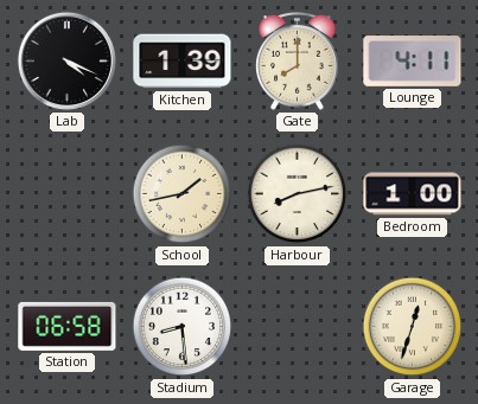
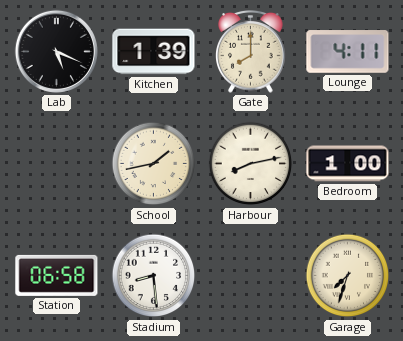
Lab: 4:19 -> 5:19 (56, 51)
Garage: 12:33 -> 7:33 (348, 276)
